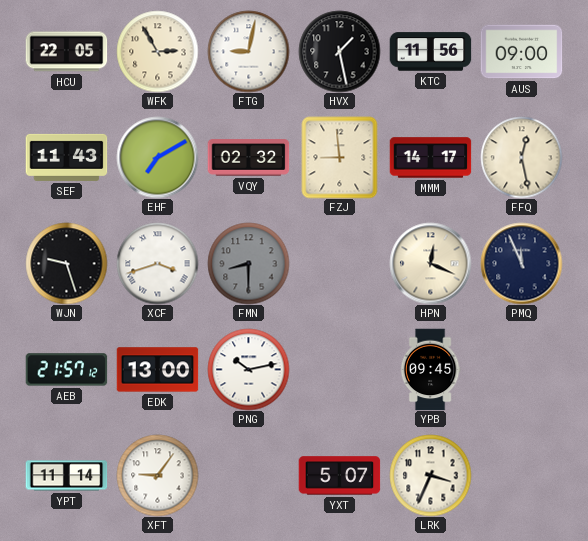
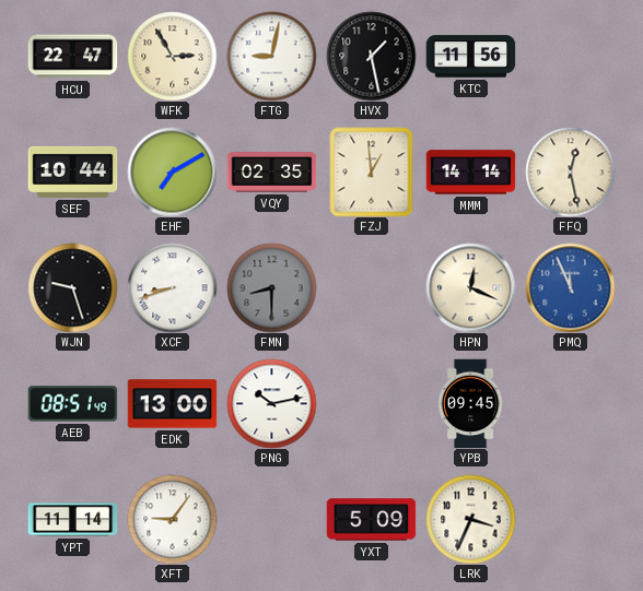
HCU: 22:05 -> 22:47 (72, 57)
AUS: 09:00 -> none (521, 52)
SEF: 11:43 -> 10:44 (72, 172)
VQY: 02:32 -> 02:35 (271, 173)
FZJ: 8:59 -> 12:59 (372, 172)
MMM: 14:17 -> 14:14 (470, 173)
XCF: 3:42 -> 8:42 (172, 287)
PMQ dial: navy -> blue (570, 287)
AEB: 21:57 -> 08:51 (72, 404)
YXT: 5:07 -> 5:09 (371, 520)
